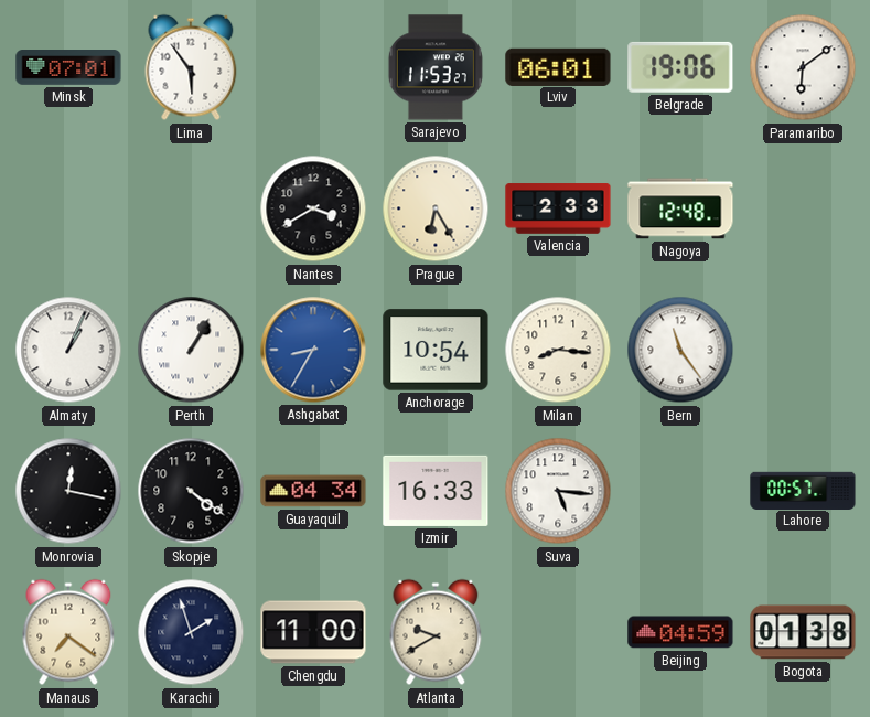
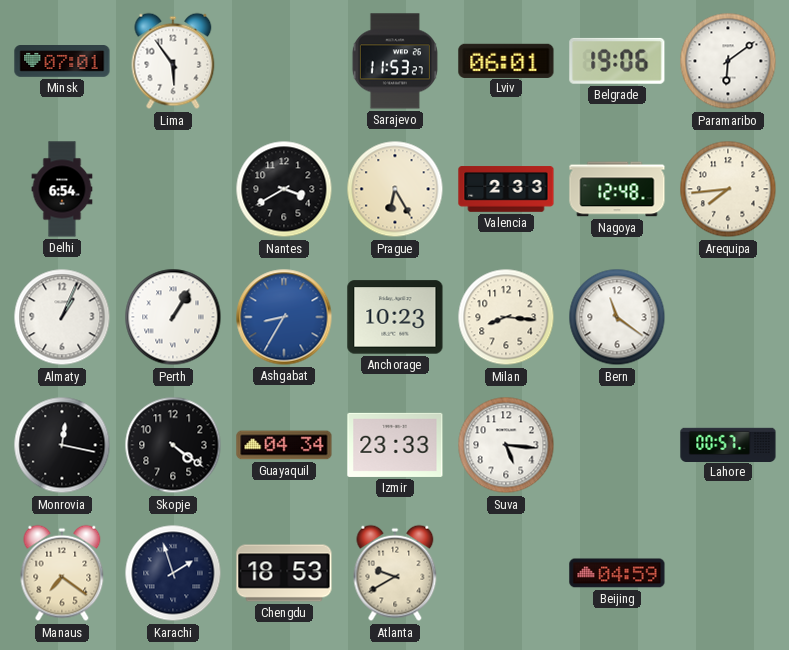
Delhi: none -> 6:54 (62, 189)
Arequipa: none -> 7:44 (728, 189)
Anchorage: 10:54 -> 10:23 (395, 317)
Bern: 11:24 -> 11:21 (617, 317)
Izmir: 16:33 -> 23:33 (395, 445)
Chengdu: 11:00 -> 18:53 (284, 573)
Bogota: 01:38 -> none (803, 632)
